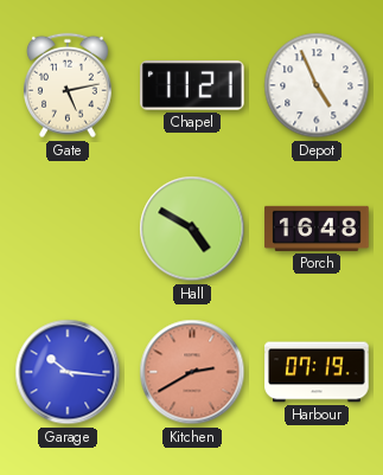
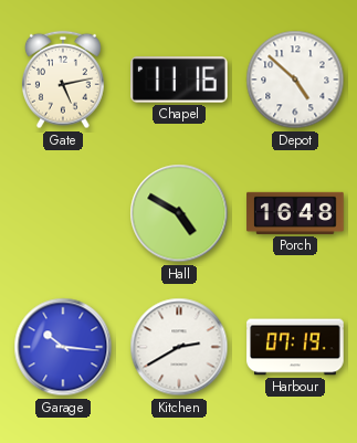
Chapel: 11:21 -> 11:16 (180, 80)
Depot: 4:56 -> 4:52 (295, 80)
Kitchen dial: salmon -> white (179, 347)
